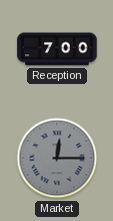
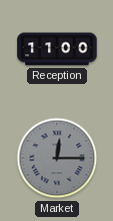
Reception: 7:00 -> 11:00 (57, 49)
